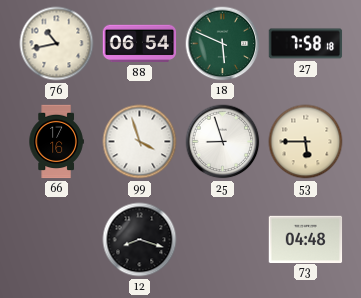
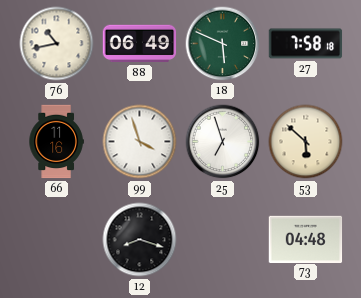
88: 06:54 -> 06:49 (140, 44)
66: 17:16 -> 11:16 (56, 142)
25: 8:57 -> 6:57 (223, 142)
53: 5:45 -> 5:52 (306, 142)
